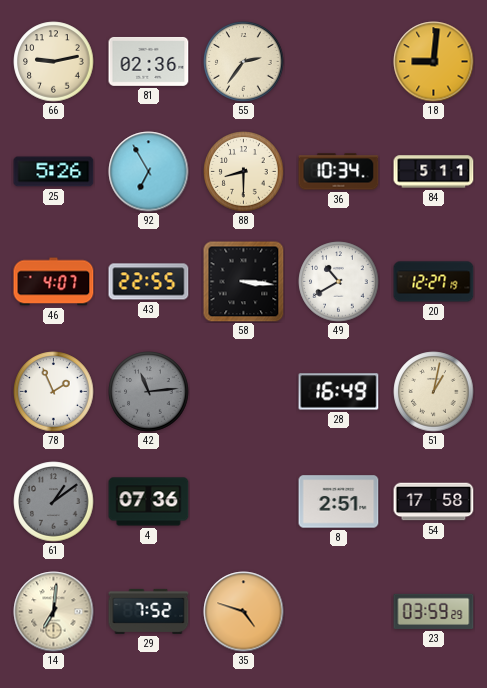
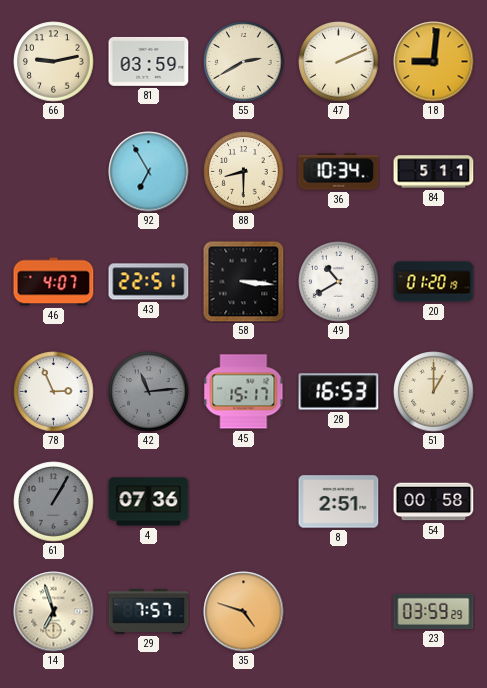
81: 02:36 -> 03:59 (149, 62)
55: 2:36 -> 2:40 (244, 62)
47: none -> 2:11 (339, 62)
25: 5:26 -> none (54, 172)
43: 22:55 -> 22:51 (149, 282)
20: 12:27 -> 01:20 (434, 282)
78: 1:56 -> 2:56 (54, 392)
45: none -> 15:17 (244, 392)
28: 16:49 -> 16:53 (339, 392)
51: 1:02 -> 1:00 (434, 392)
61: 1:09 -> 1:05 (54, 502)
54: 17:58 -> 00:58 (434, 502)
14: 7:01 -> 6:57 (54, 612)
29: 7:52 -> 7:57 (149, 611)
